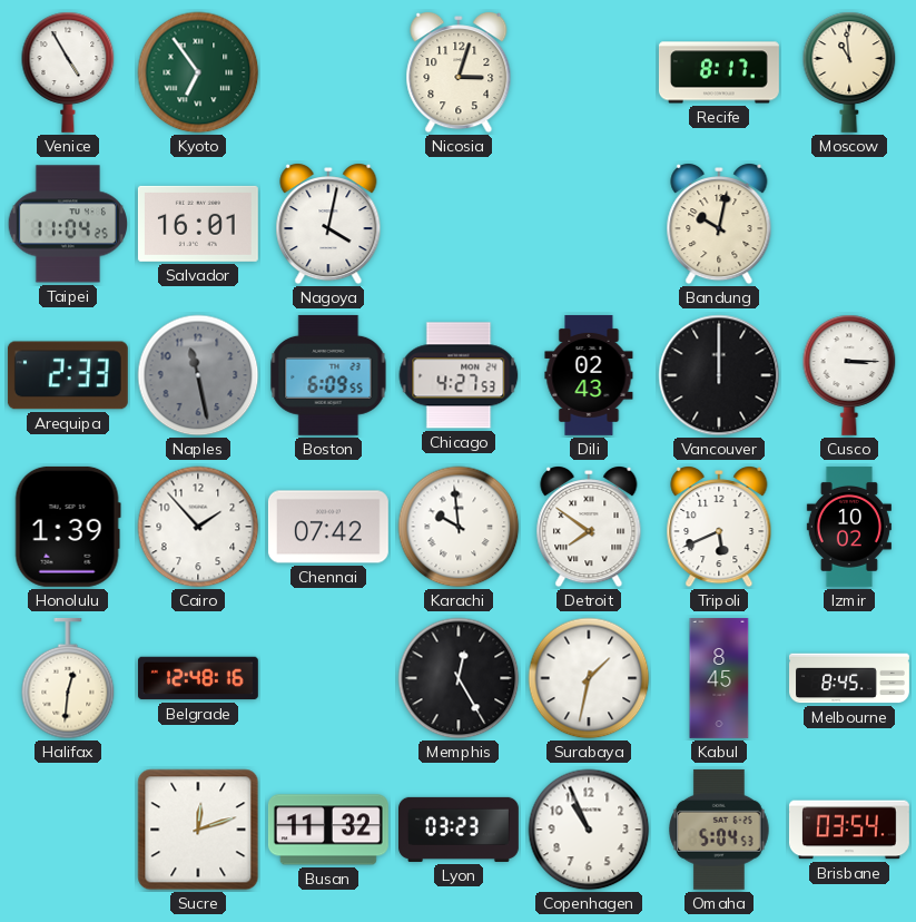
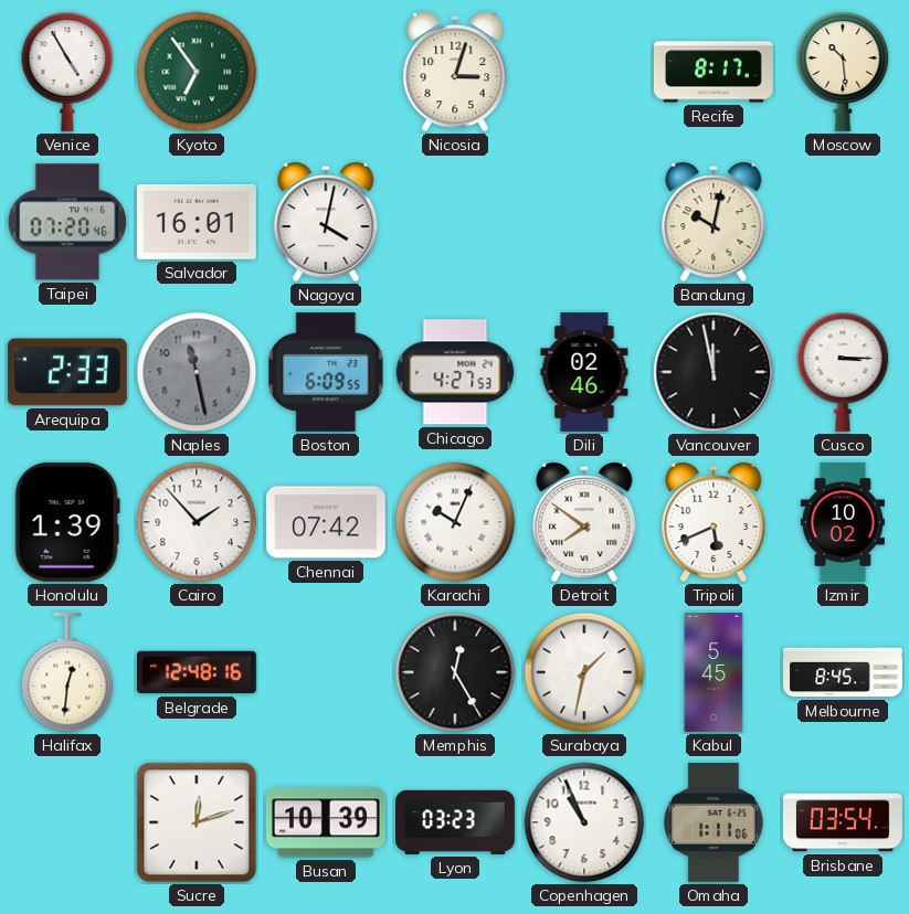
Moscow: 10:59 -> 10:29 (843, 72)
Taipei: 11:04 -> 07:20 (67, 222)
Dili: 02:43 -> 02:46 (584, 372)
Vancouver: 12:00 -> 11:58 (714, 372)
Karachi: 9:59 -> 10:04 (455, 522)
Kabul: 8:45 -> 5:45 (714, 672)
Busan: 11:32 -> 10:39 (326, 822)
Omaha: 5:04 -> 1:11 (715, 822)
